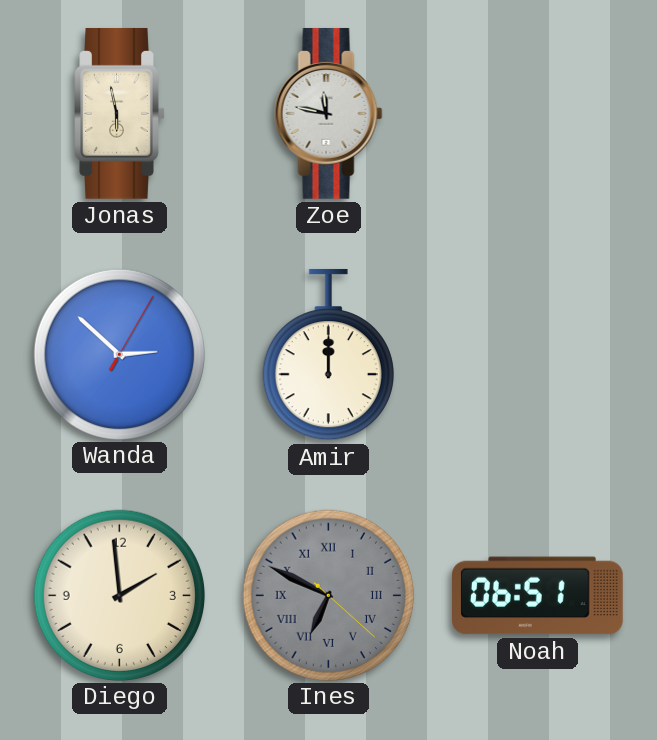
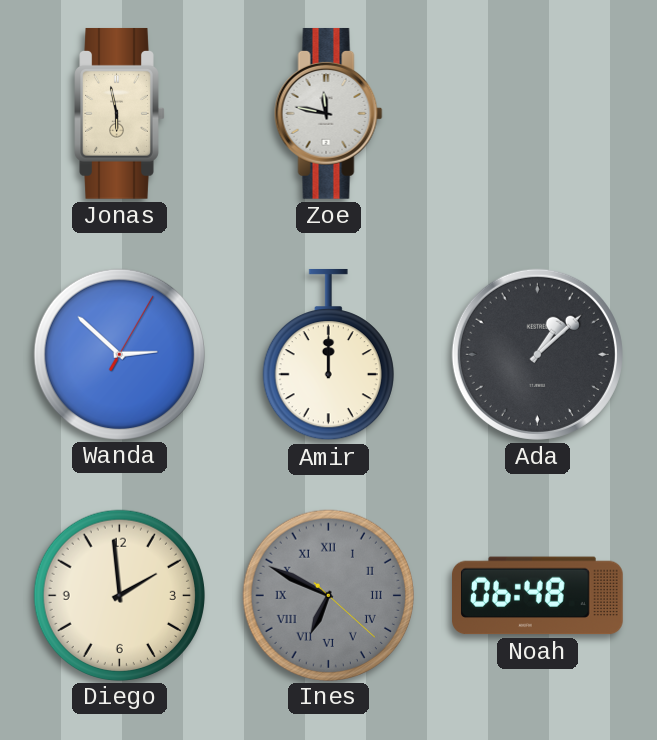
Ada: none -> 1:08 (537, 354)
Noah: 06:51 -> 06:48 (538, 596)
